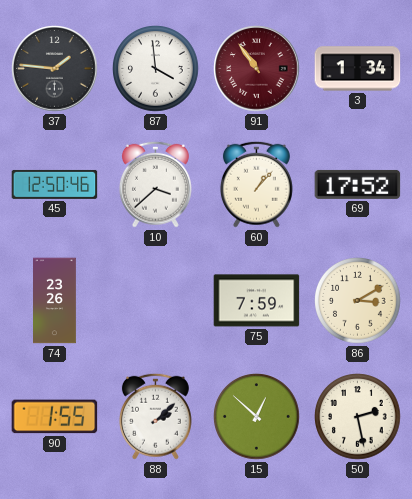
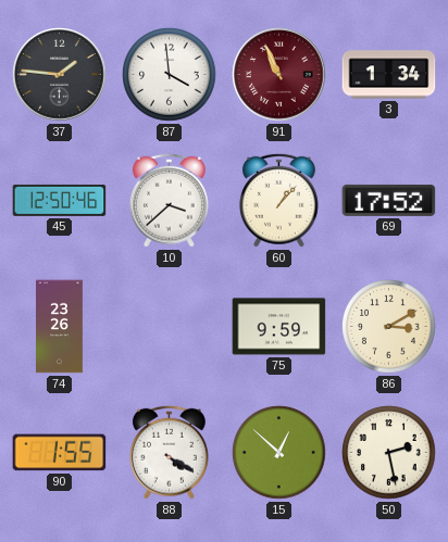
91: 10:54 -> 10:56 (279, 75)
75: 7:59 -> 9:59 (279, 327)
88: 2:08 -> 4:20 (169, 452)
